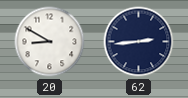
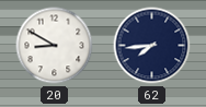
62: 2:44 -> 7:44 (152, 46)
